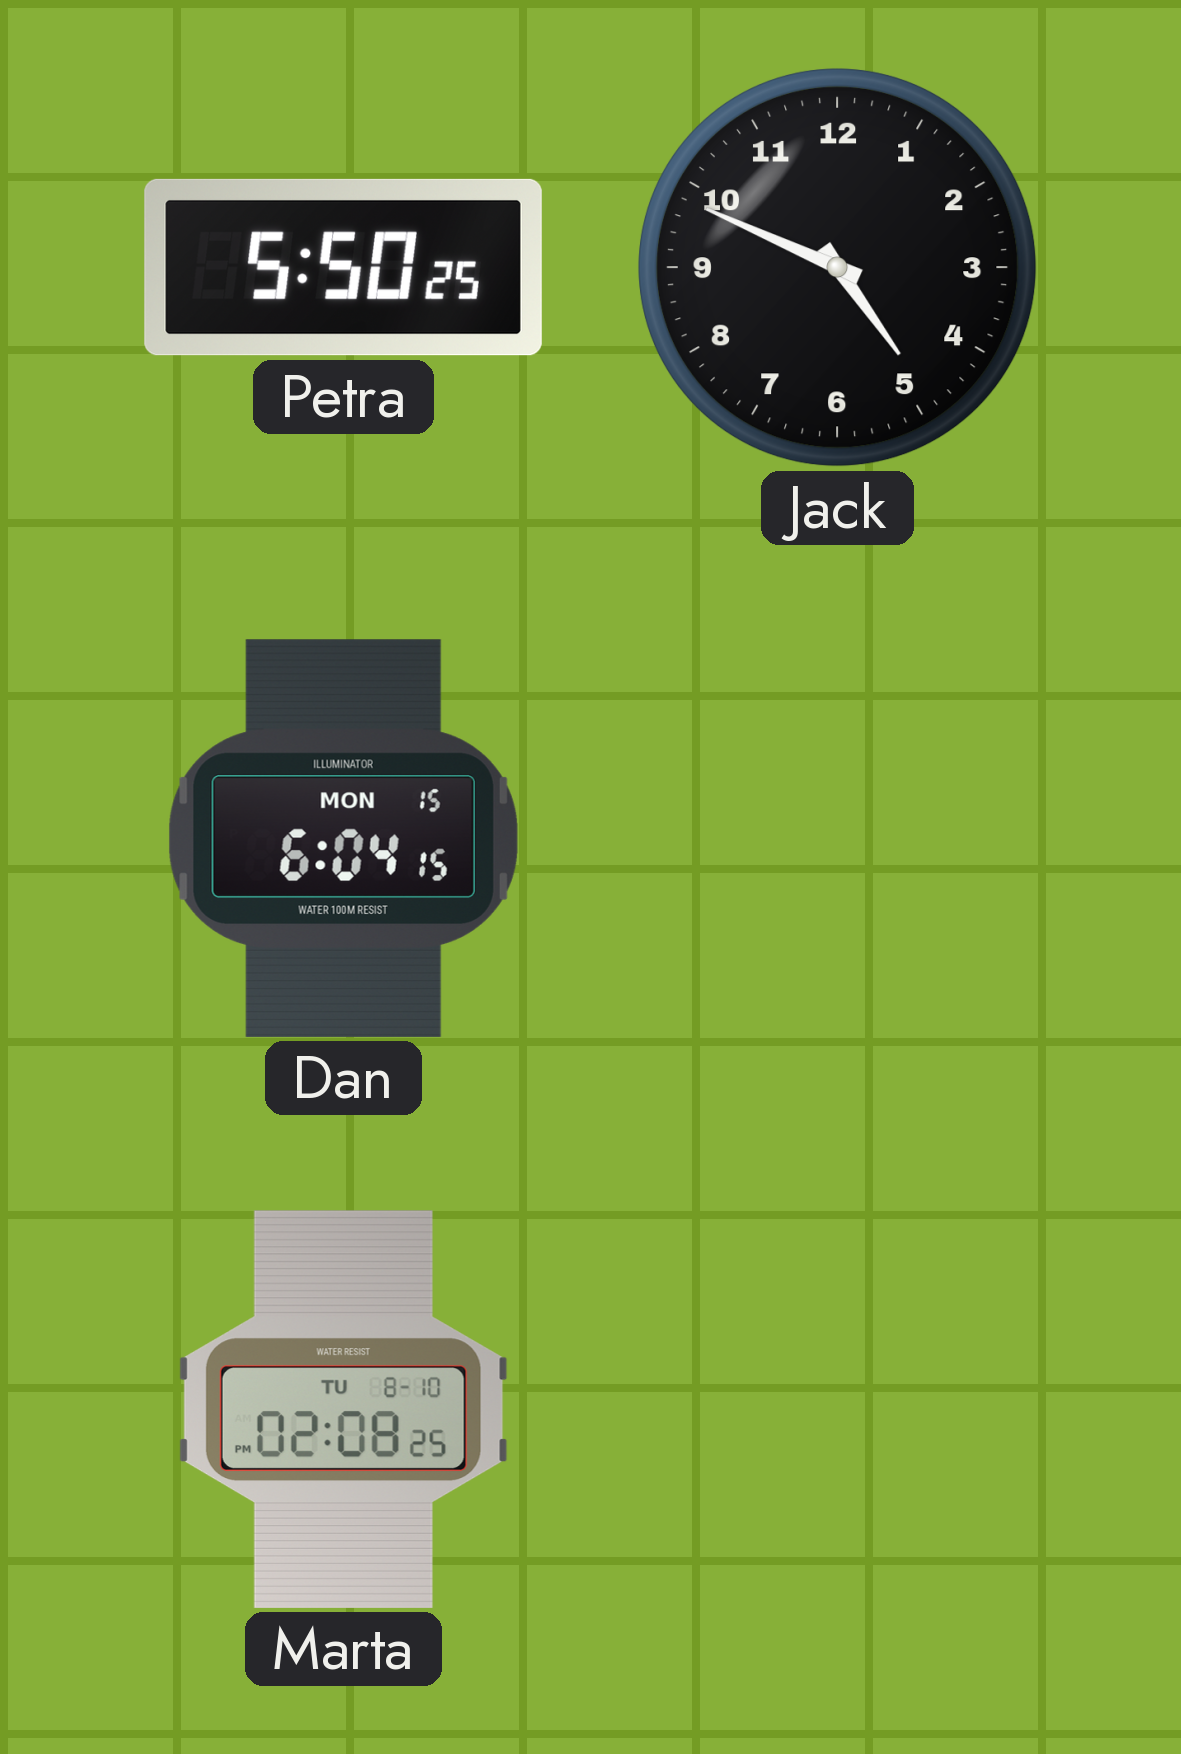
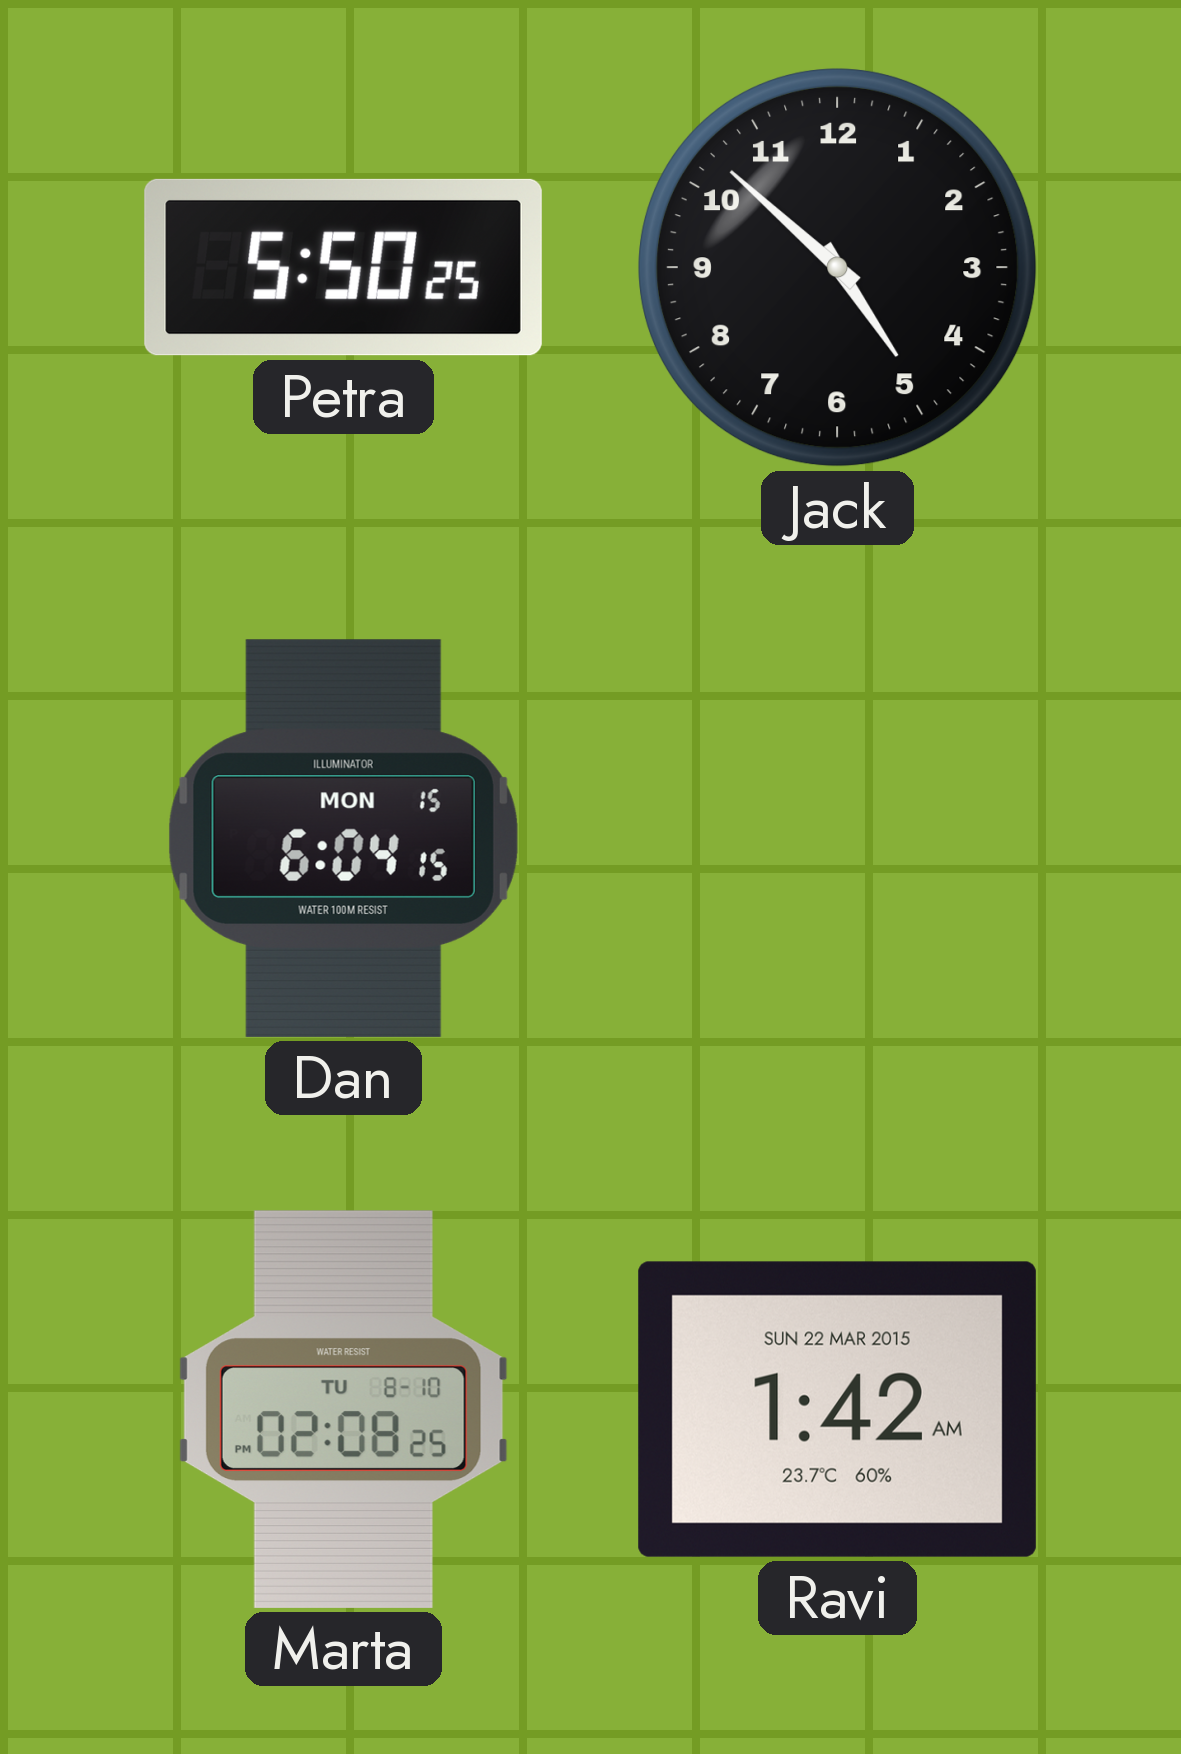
Jack: 4:49 -> 4:52 (837, 267)
Ravi: none -> 1:42 (837, 1409)
